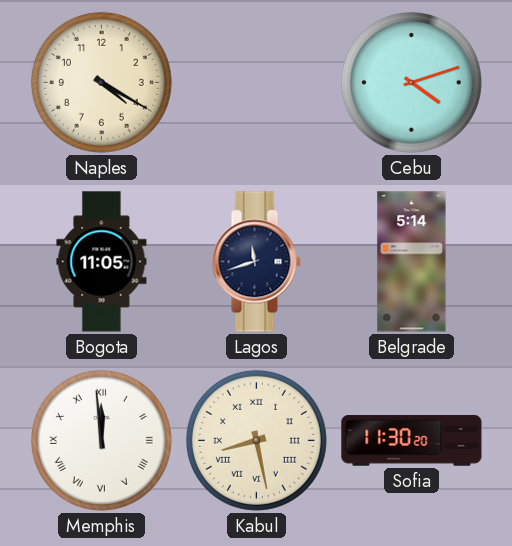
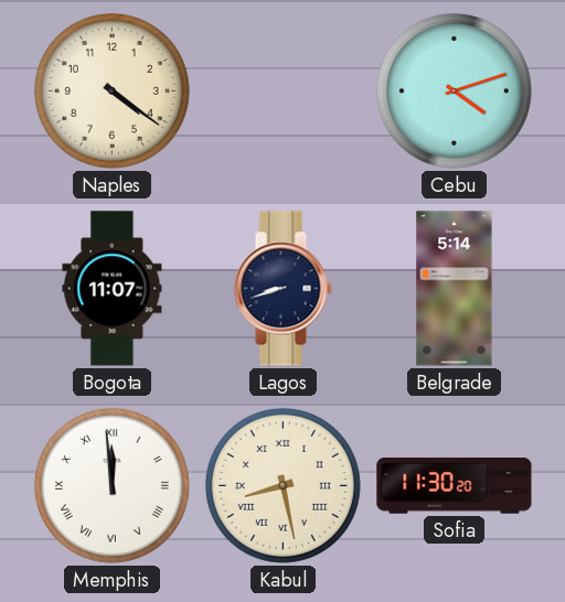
Naples: 4:20 -> 4:21 (111, 90)
Bogota: 11:05 -> 11:07 (113, 289)
Lagos: 11:42 -> 8:42 (282, 289)
